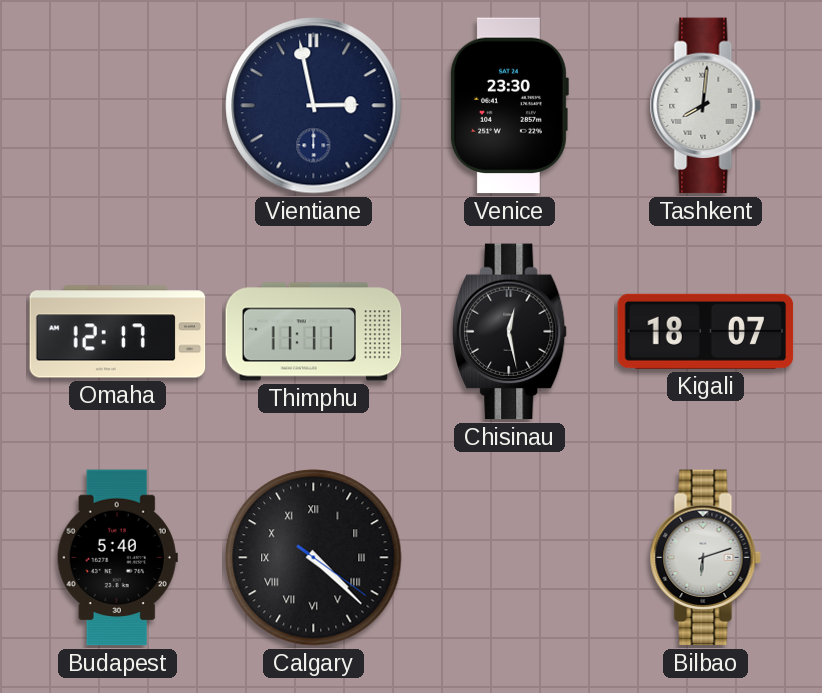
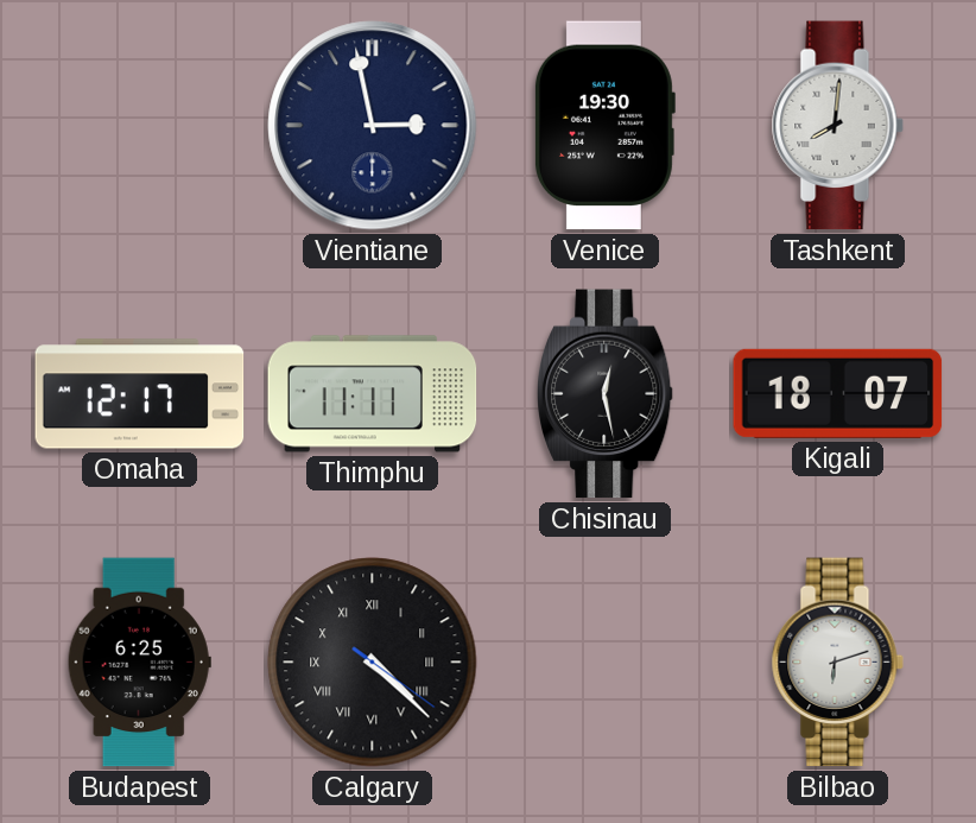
Venice: 23:30 -> 19:30 (604, 126)
Budapest: 5:40 -> 6:25 (139, 663)
